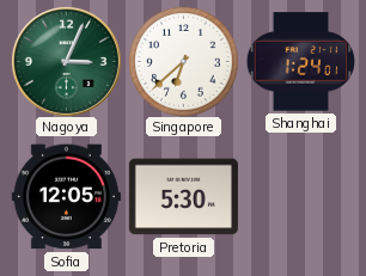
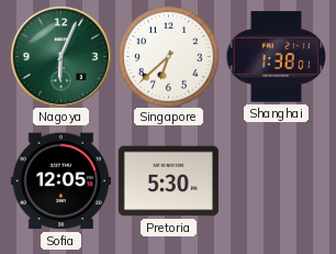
Nagoya: 3:04 -> 6:04 (60, 56)
Shanghai: 1:24 -> 1:38 (276, 57)
